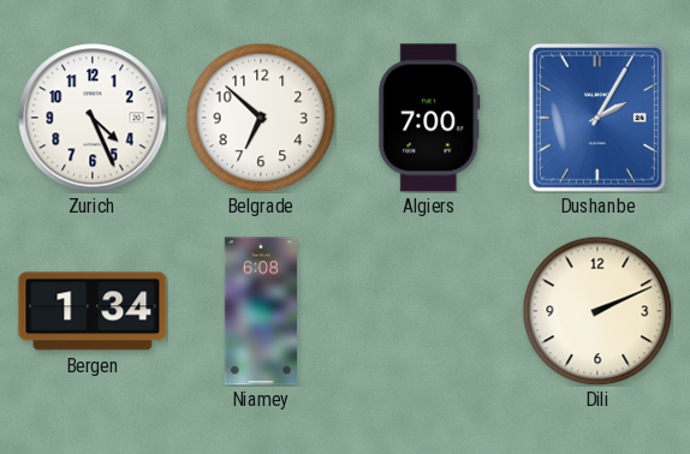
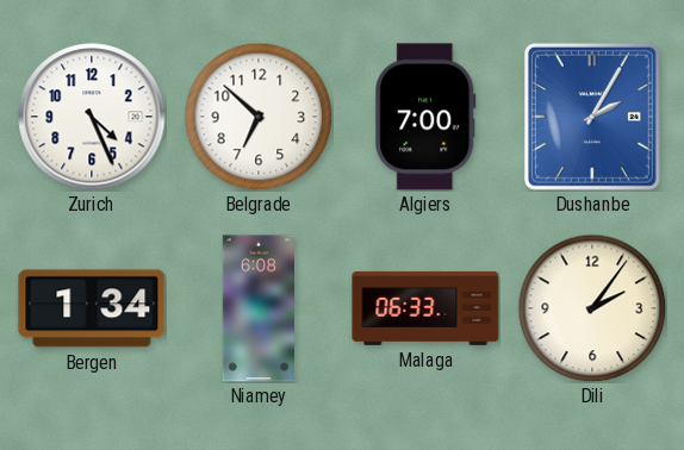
Malaga: none -> 06:33 (425, 308)
Dili: 2:11 -> 2:06 (592, 308)
